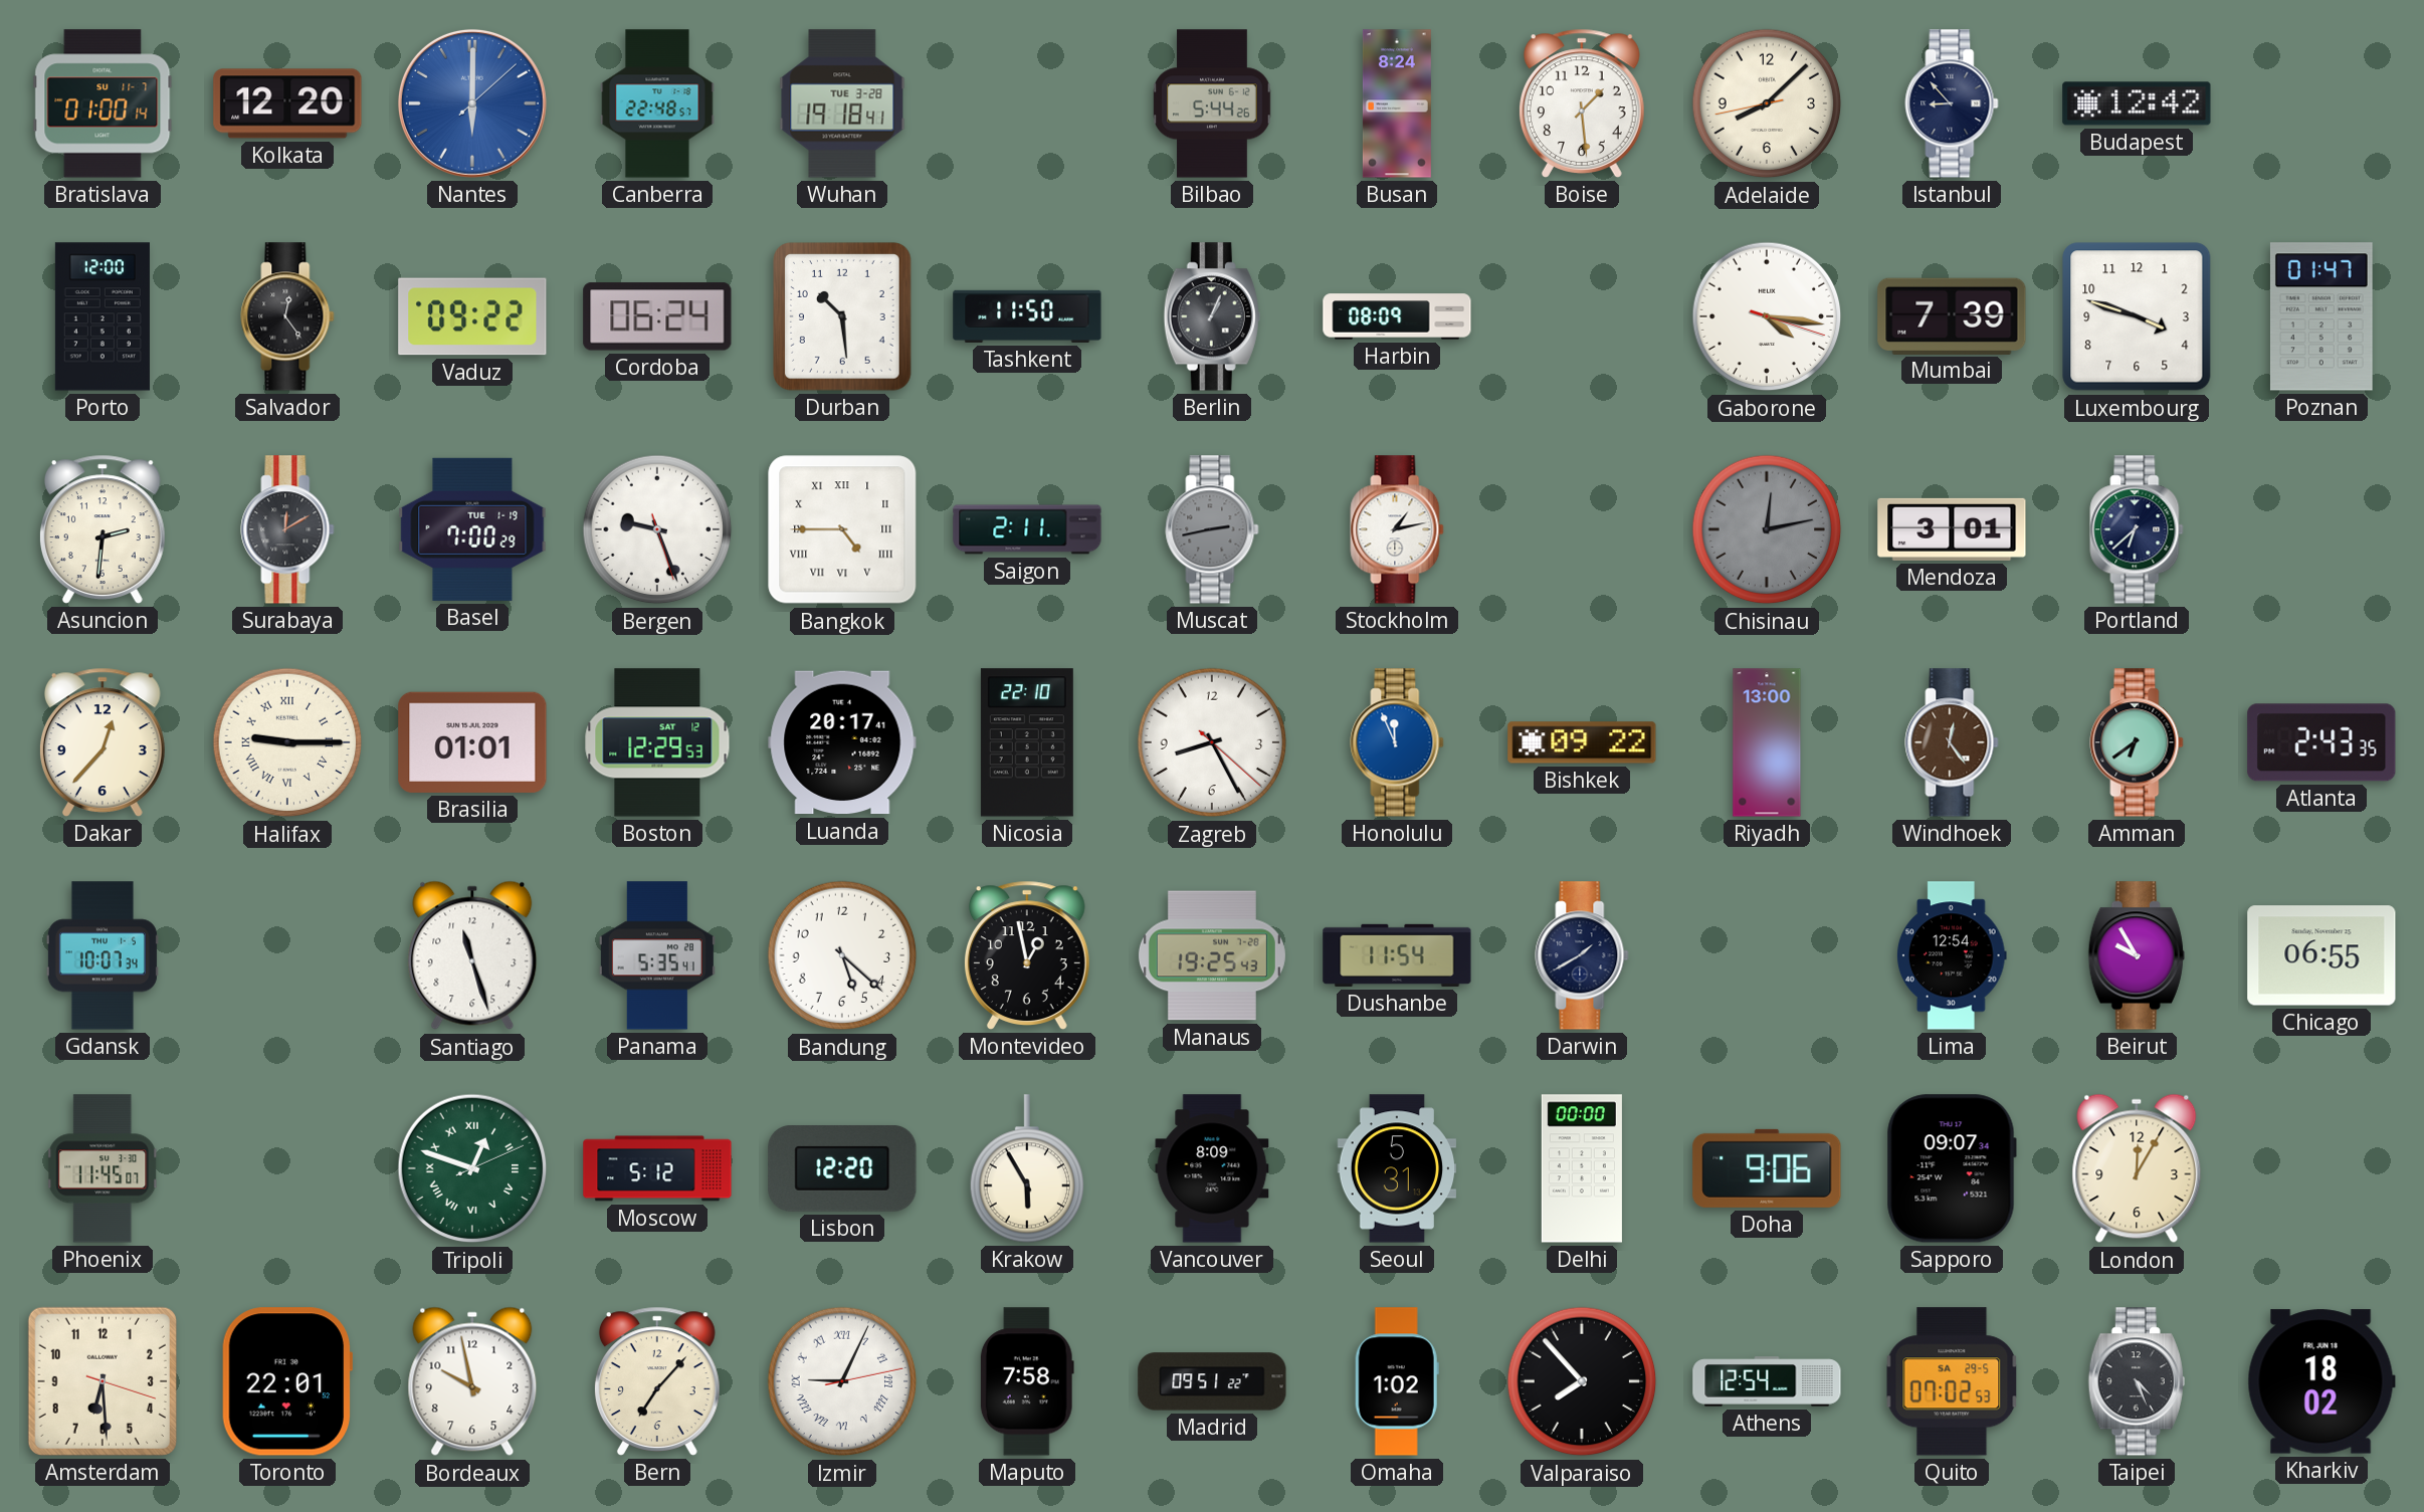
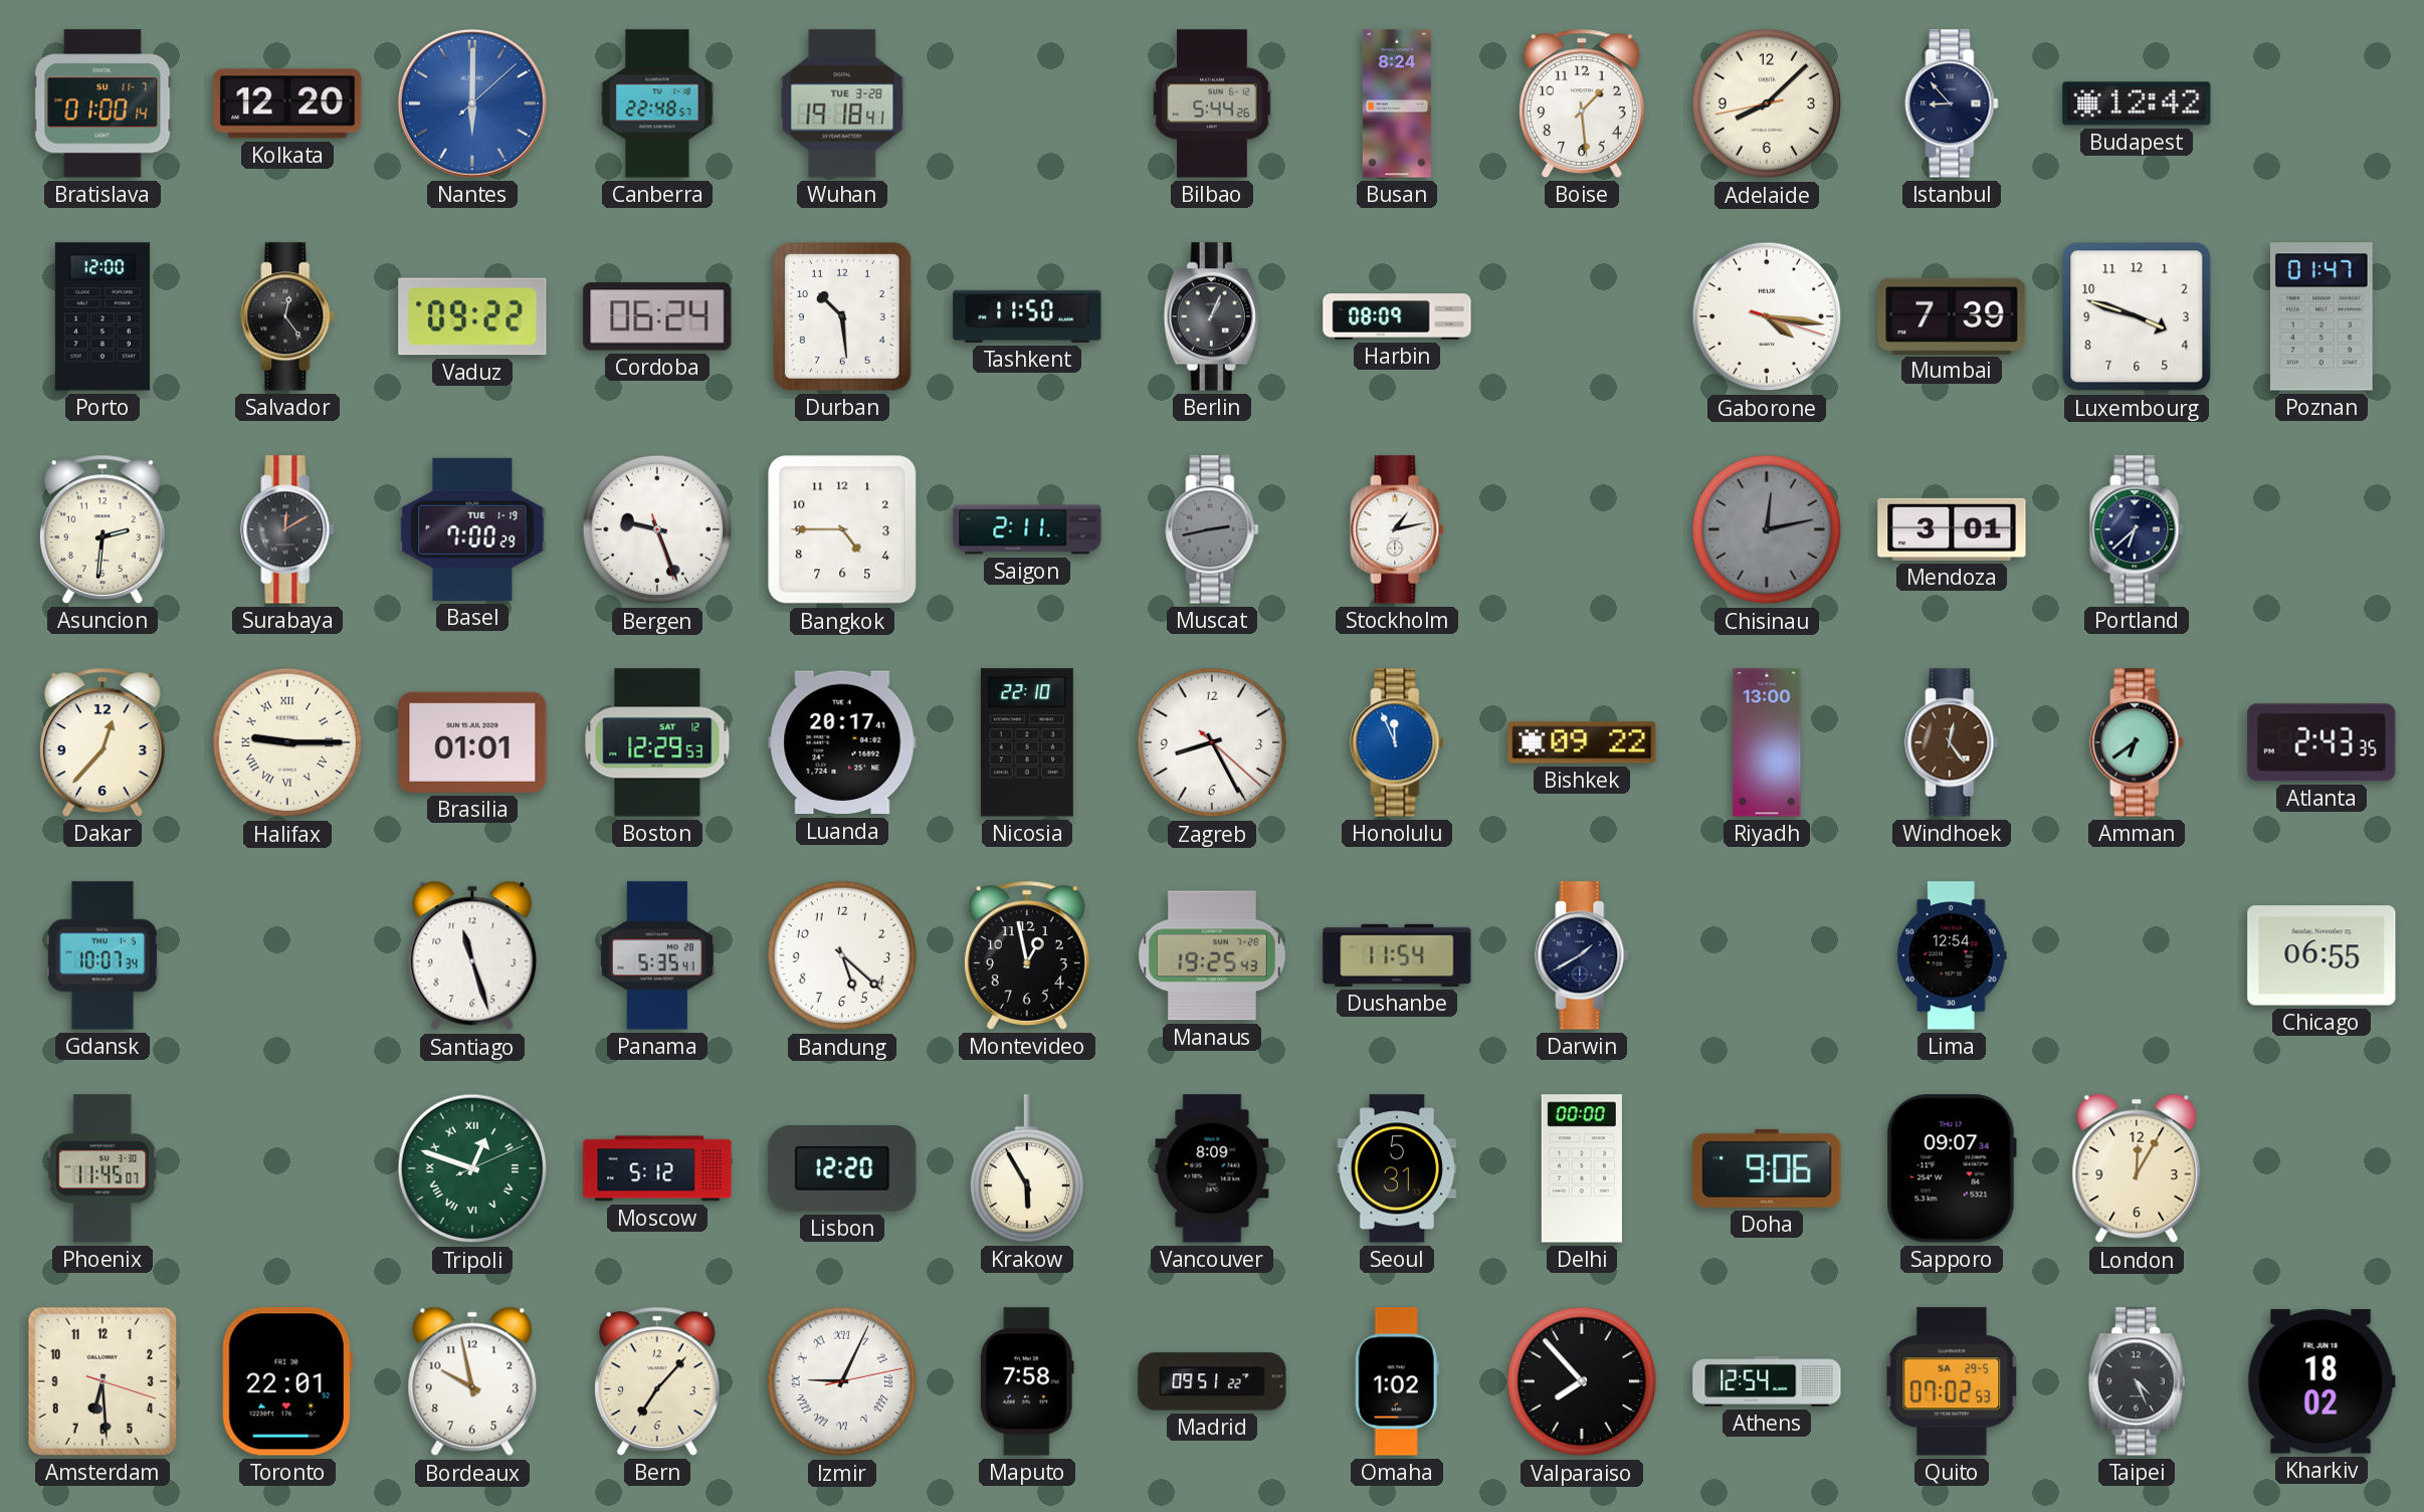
Bangkok numerals: Roman -> Arabic (842, 529)
Beirut: 9:55 -> none (2137, 955)
